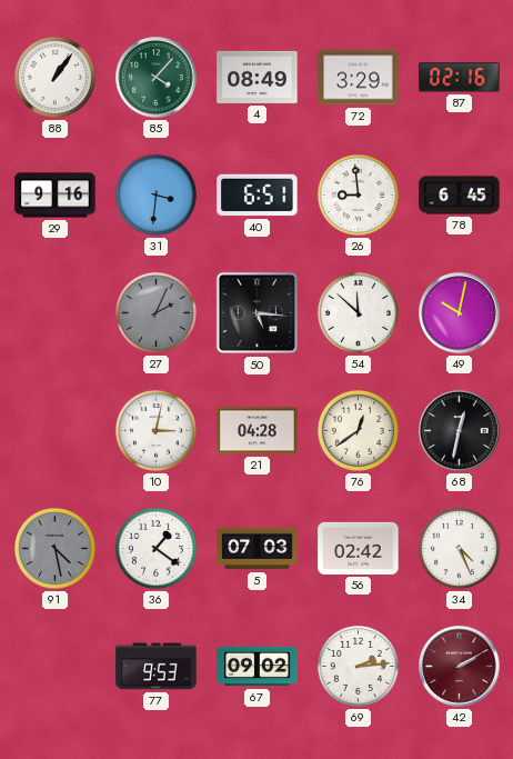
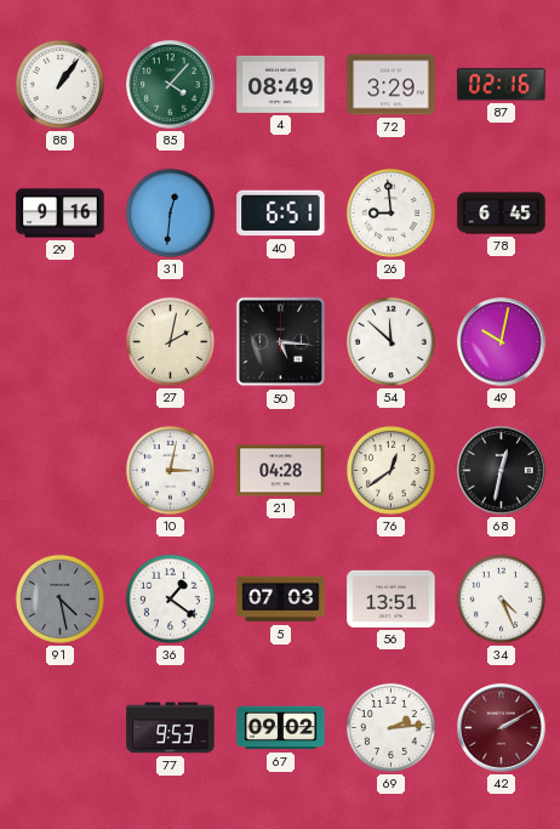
31: 3:31 -> 12:31 (170, 212)
27: 2:04 -> 2:02 (170, 341)
27 dial: grey -> cream (170, 341)
56: 02:42 -> 13:51 (392, 598)
